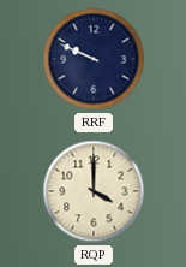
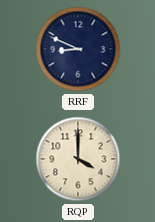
RRF: 9:49 -> 8:49 (78, 49)
